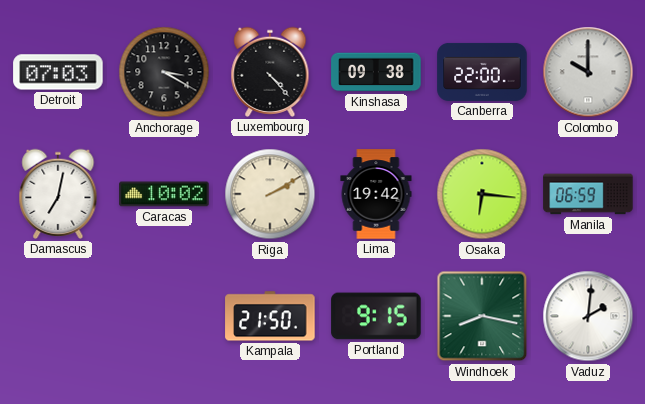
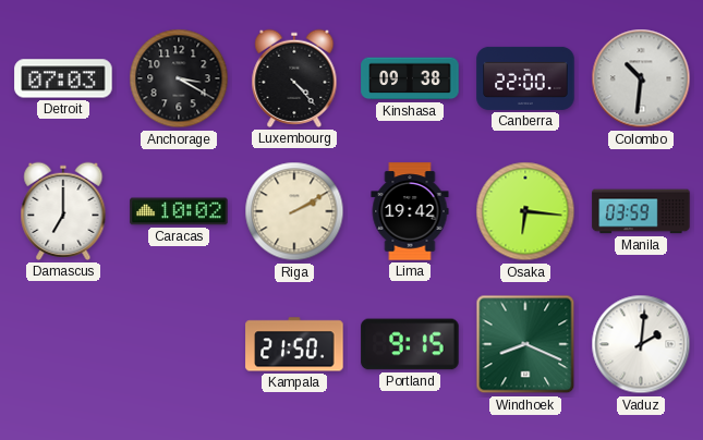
Colombo: 10:00 -> 10:31 (641, 78)
Damascus: 7:02 -> 7:00 (63, 211)
Manila: 06:59 -> 03:59 (641, 211)
Windhoek: 8:17 -> 8:19 (525, 344)
